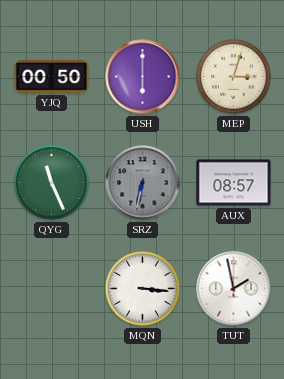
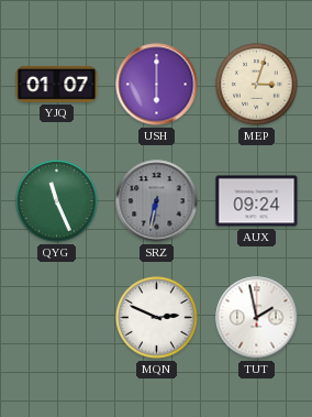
YJQ: 00:50 -> 01:07 (57, 84)
AUX: 08:57 -> 09:24 (257, 201)
MQN: 3:16 -> 2:49 (157, 318)
